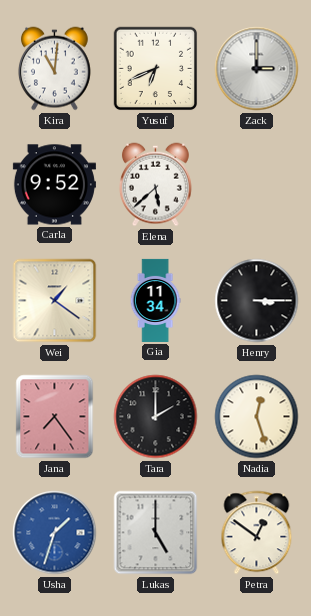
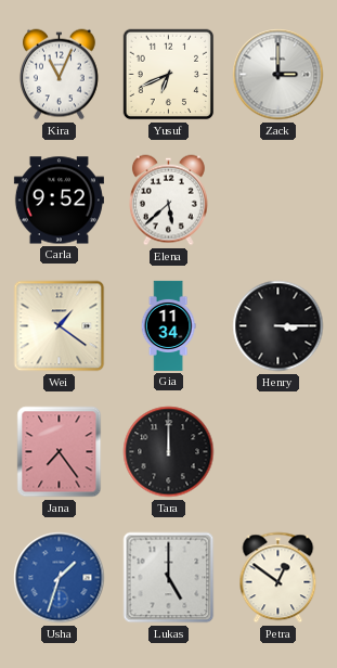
Kira: 11:01 -> 11:04 (59, 75)
Tara: 2:00 -> 12:00 (169, 452)
Nadia: 12:27 -> none (257, 417)
